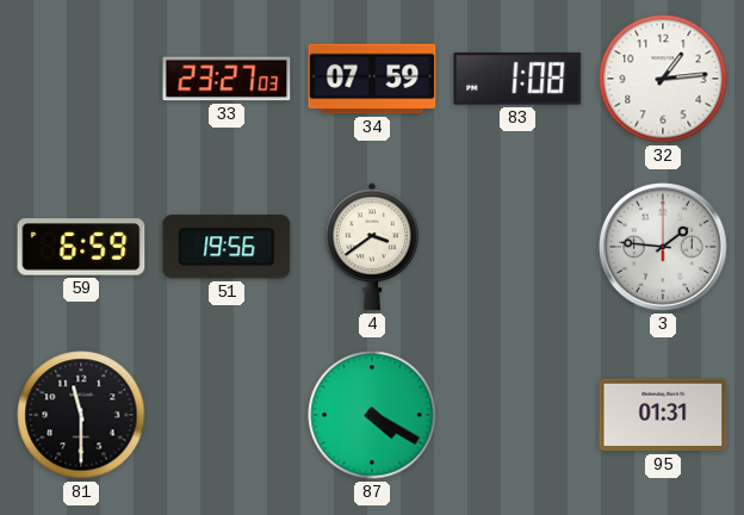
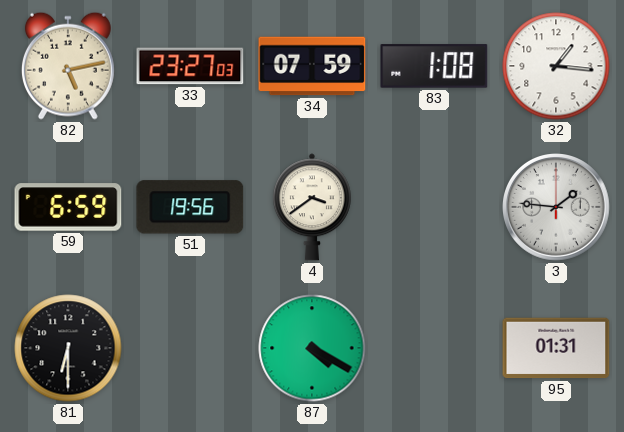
82: none -> 5:13 (68, 66)
32: 1:14 -> 1:16 (556, 66)
81: 11:30 -> 6:30 (68, 348)
